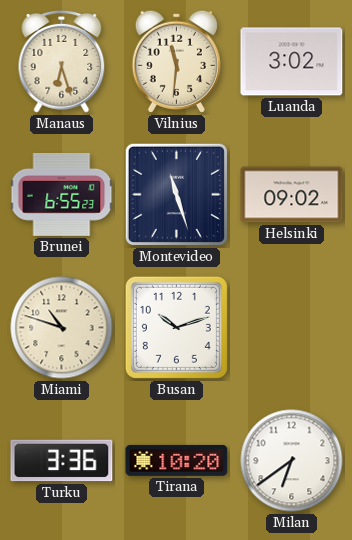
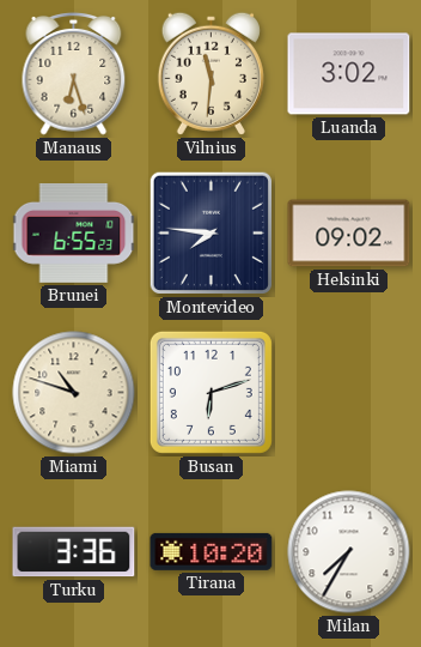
Montevideo: 11:27 -> 7:46 (210, 232)
Busan: 10:12 -> 6:12 (210, 392)
Milan: 6:39 -> 7:35 (349, 552)
